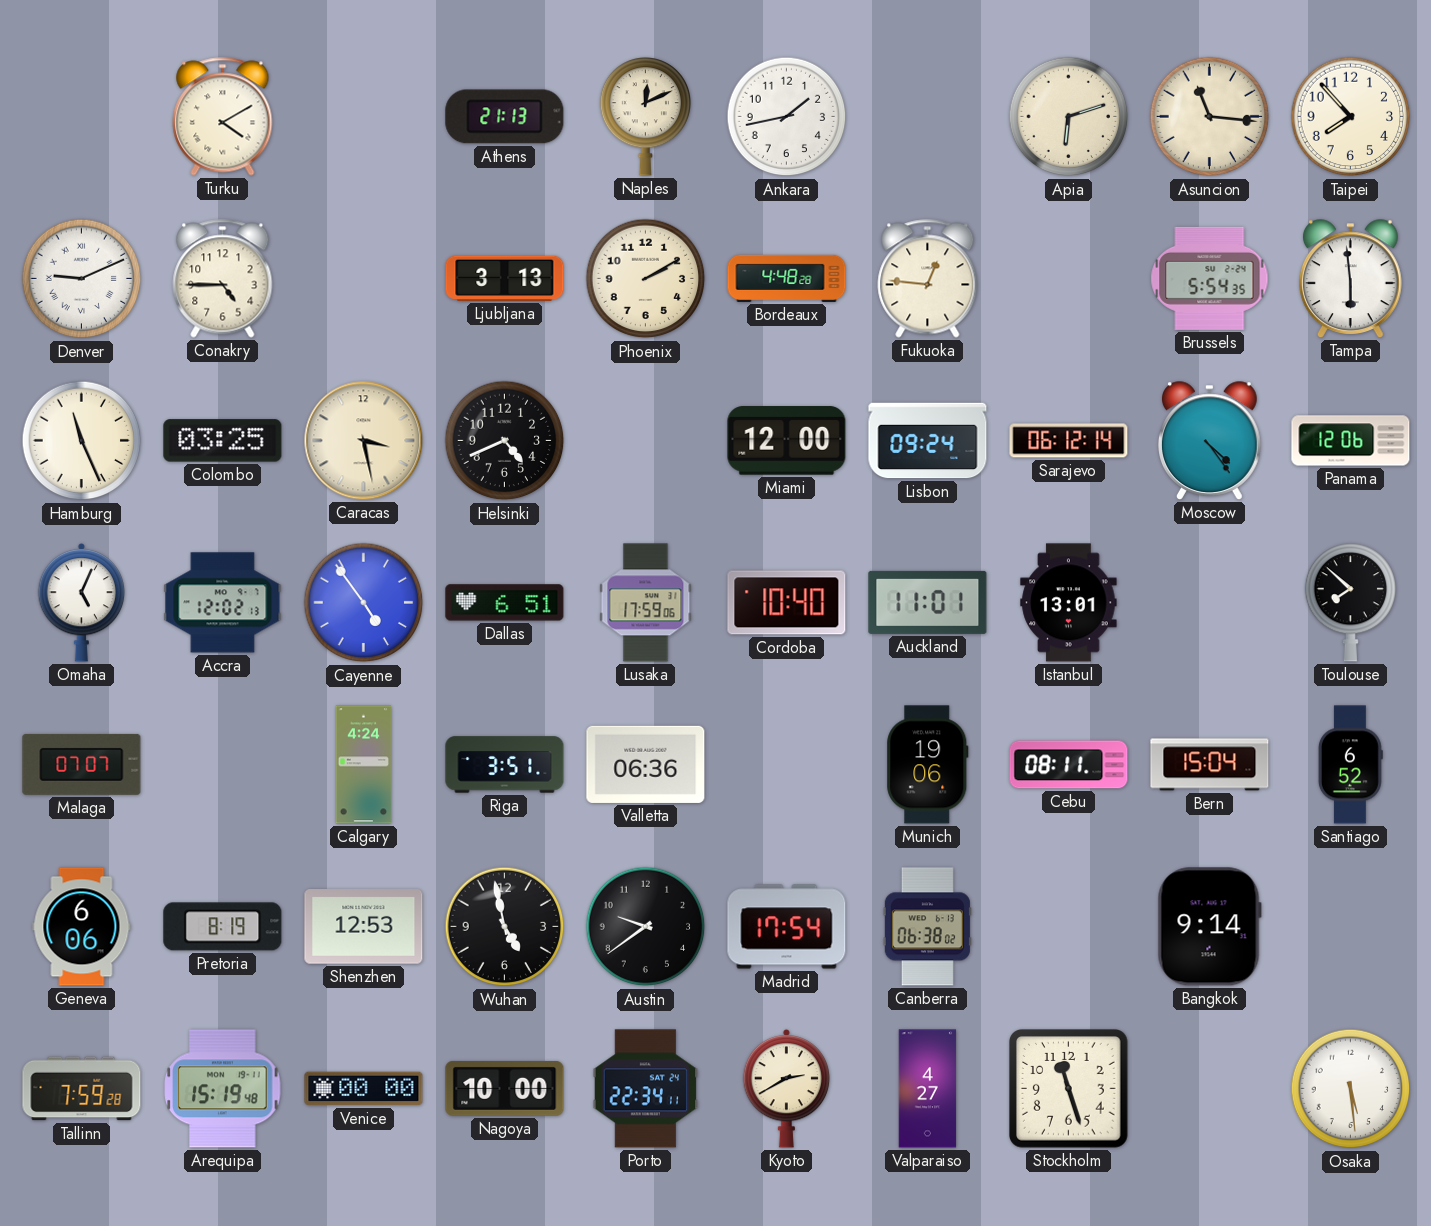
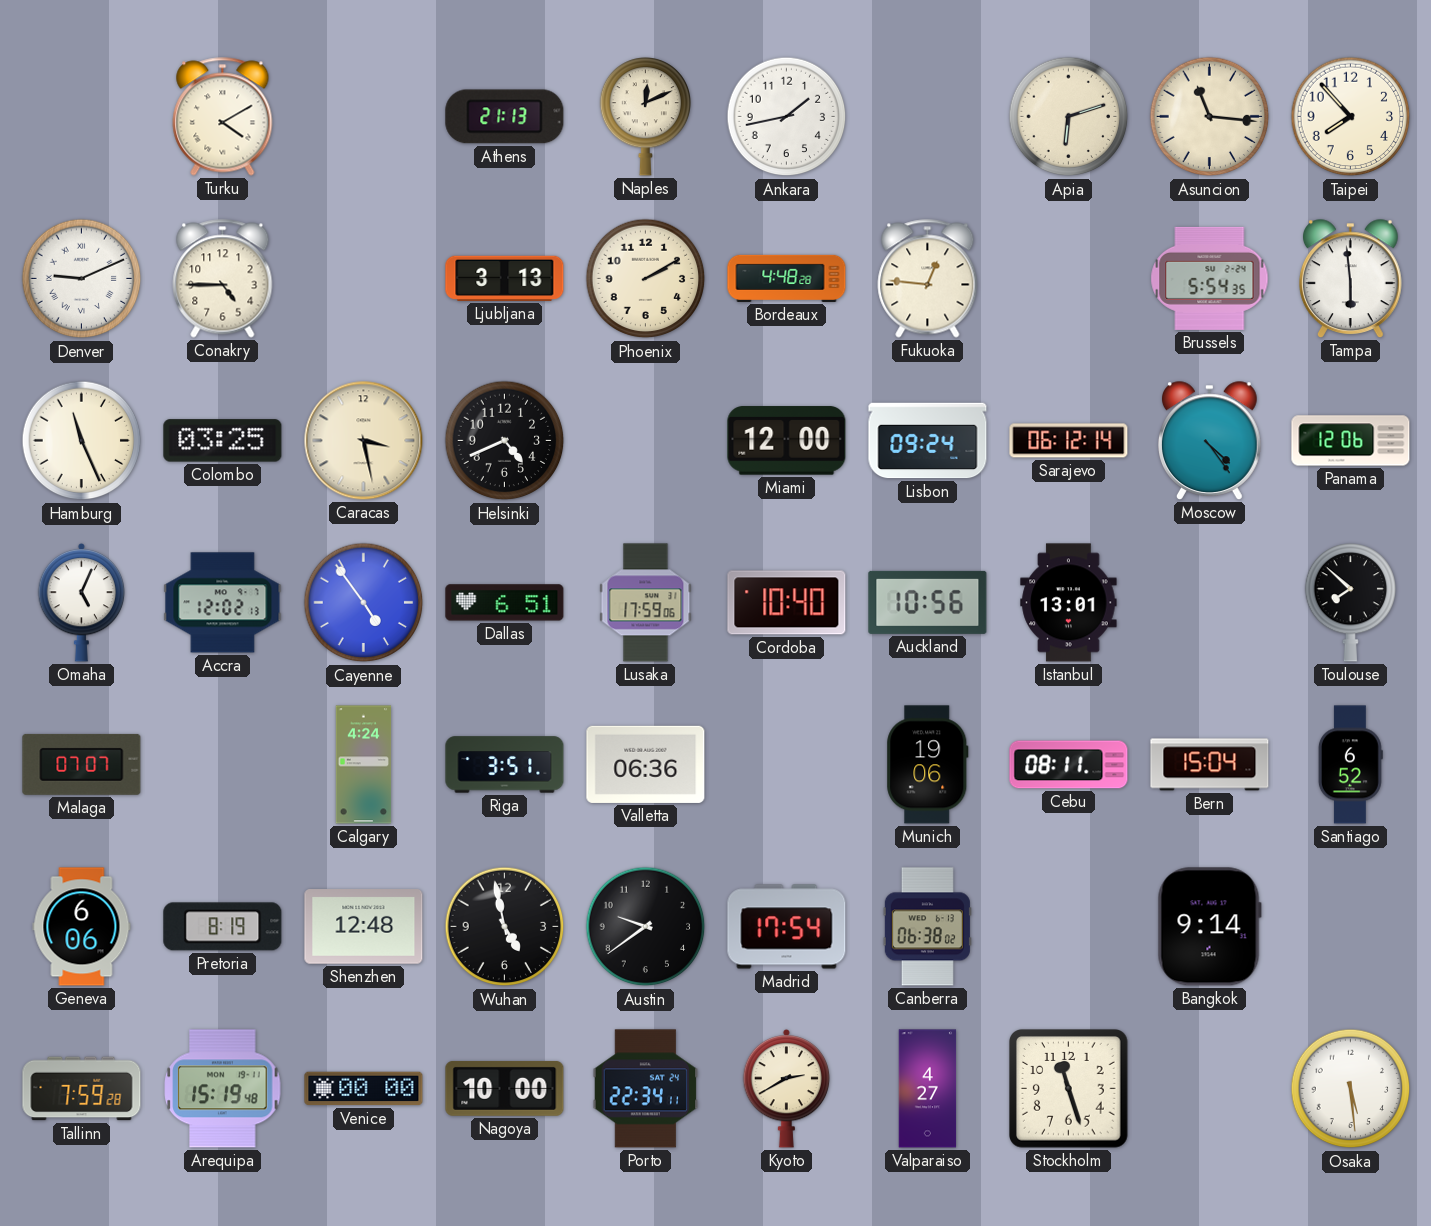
Auckland: 11:01 -> 10:56 (928, 602)
Shenzhen: 12:53 -> 12:48 (364, 927)
